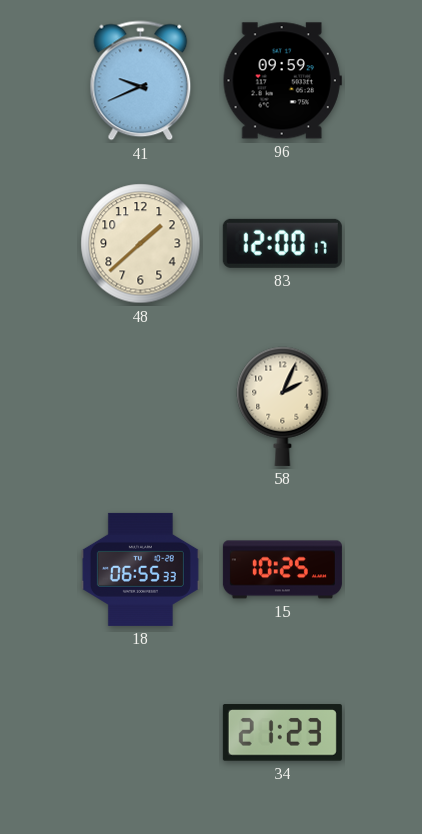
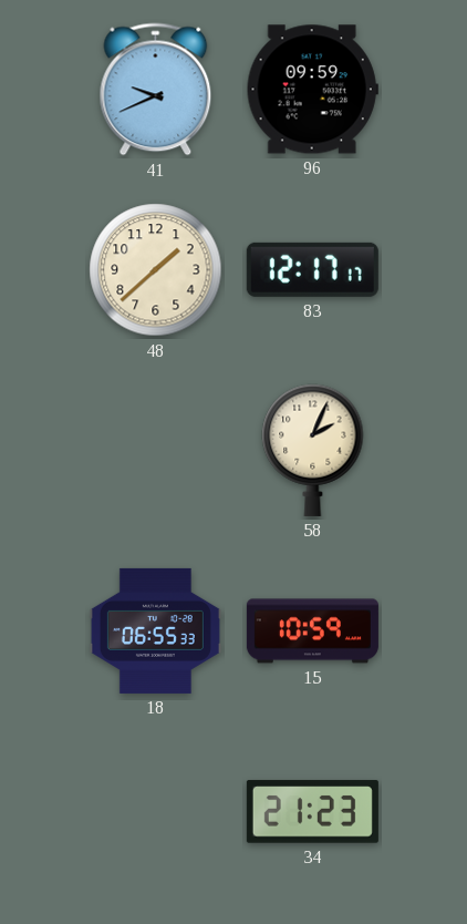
83: 12:00 -> 12:17 (312, 269)
15: 10:25 -> 10:59 (312, 632)
